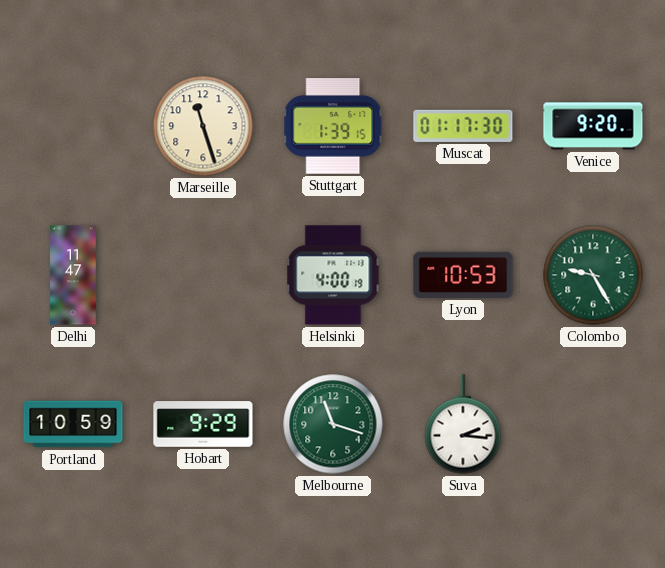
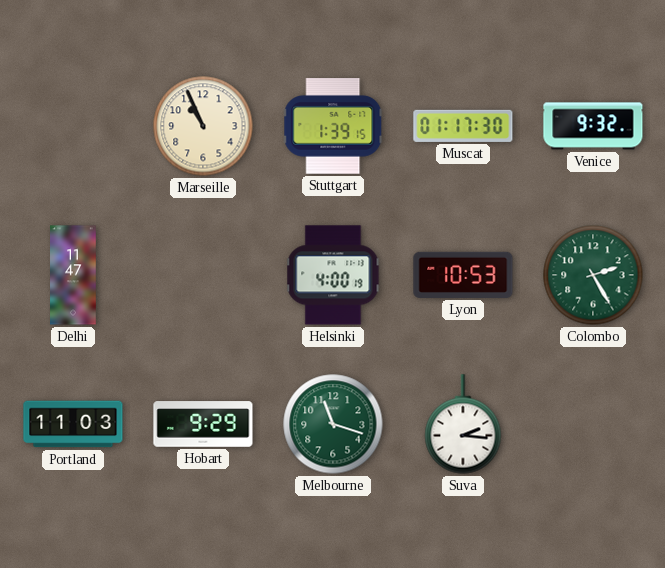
Marseille: 11:27 -> 10:56 (203, 126)
Venice: 9:20 -> 9:32 (593, 126)
Colombo: 9:25 -> 2:25 (593, 275)
Portland: 10:59 -> 11:03 (73, 424)
